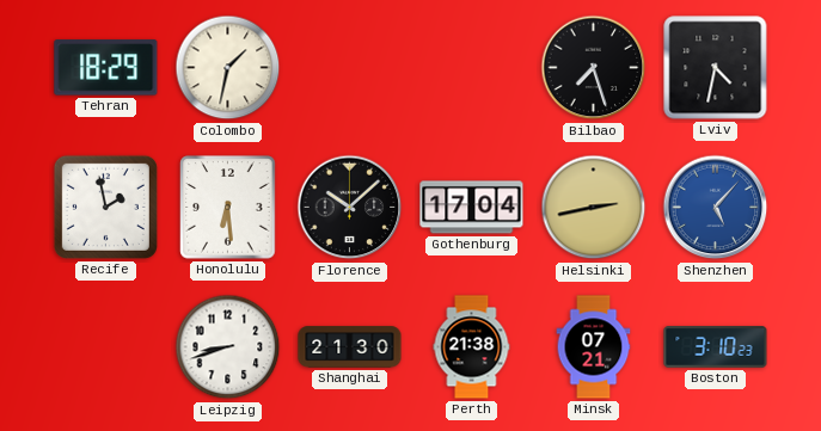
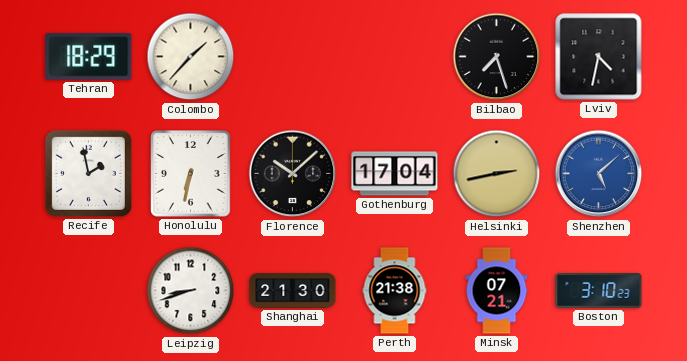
Colombo: 1:32 -> 1:37 (191, 57)
Honolulu: 6:29 -> 6:32 (191, 174)
Shenzhen: 5:07 -> 5:08 (599, 174)
